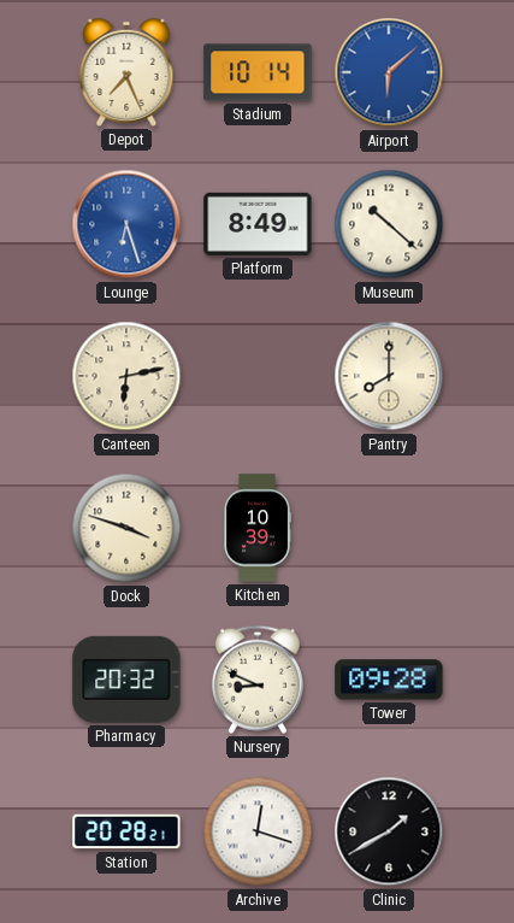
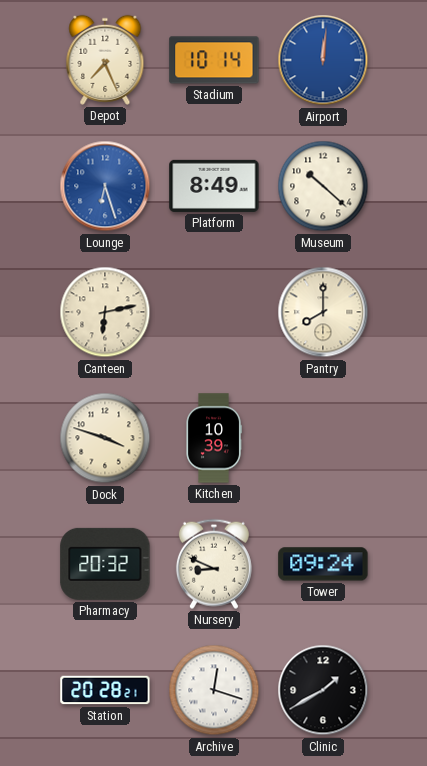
Airport: 6:08 -> 12:01 (323, 60)
Tower: 09:28 -> 09:24 (323, 564)
